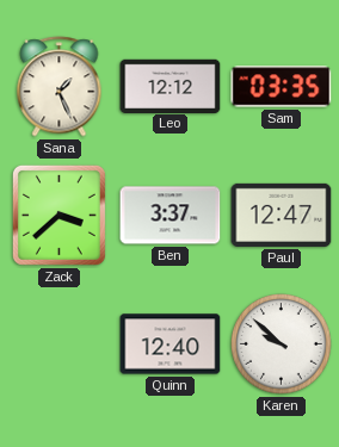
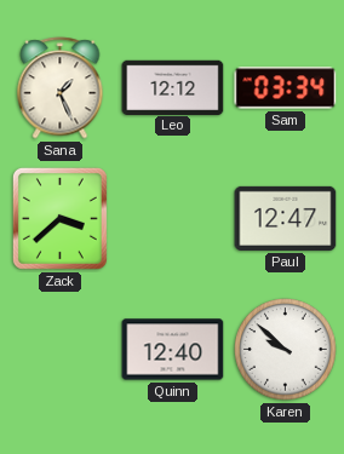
Sam: 03:35 -> 03:34 (286, 88)
Ben: 3:37 -> none (171, 216)
